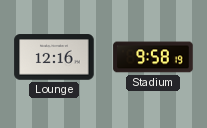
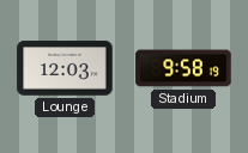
Lounge: 12:16 -> 12:03 (65, 68)
